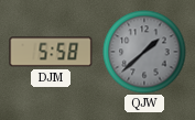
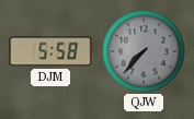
QJW: 1:38 -> 7:37 (144, 51)
